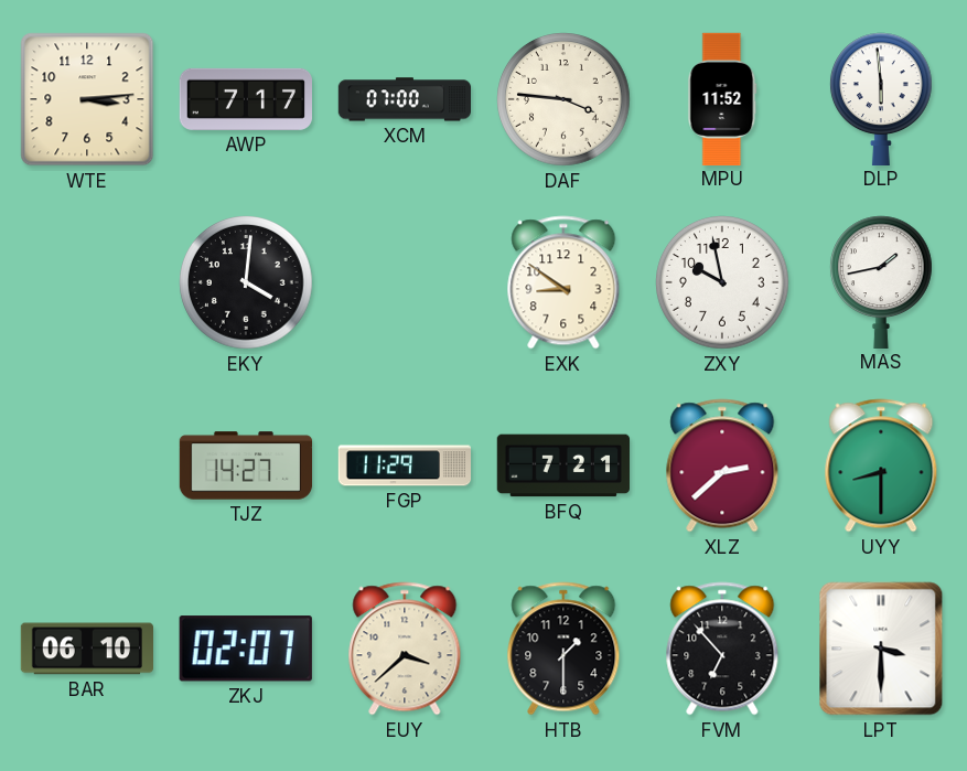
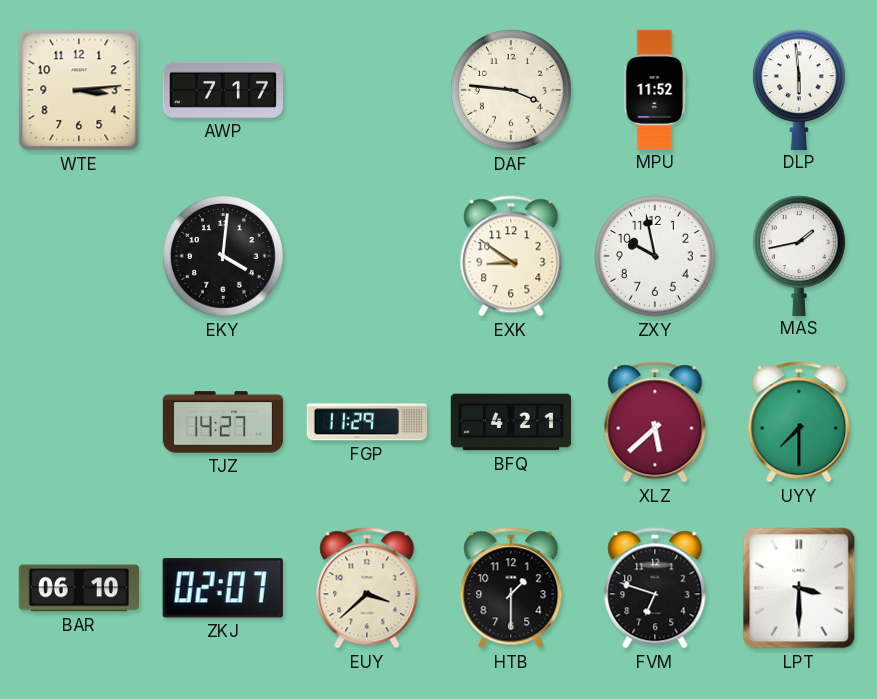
XCM: 07:00 -> none (404, 99)
BFQ: 7:21 -> 4:21 (510, 422)
XLZ: 2:38 -> 5:38 (655, 422)
UYY: 8:30 -> 7:30 (799, 422)
FVM: 6:53 -> 6:48 (655, 588)
